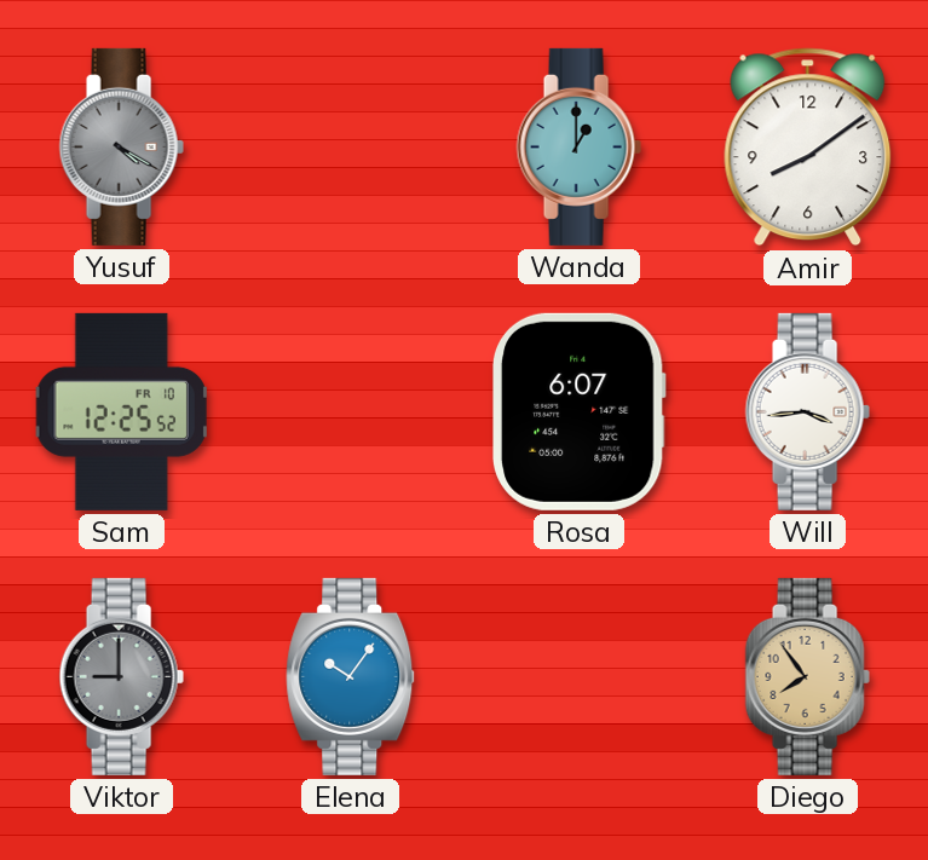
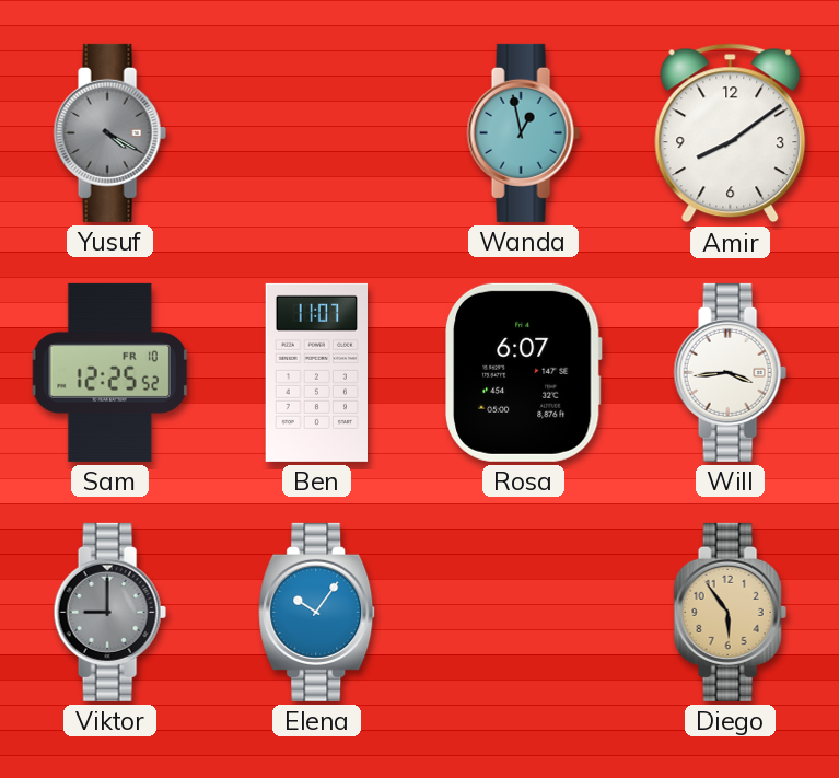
Wanda: 1:00 -> 12:58 (523, 132)
Ben: none -> 11:07 (316, 372)
Diego: 7:54 -> 5:54 (730, 612)
